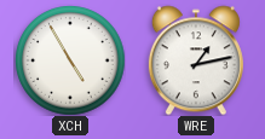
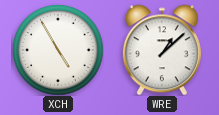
WRE: 1:13 -> 1:08 (162, 50)
